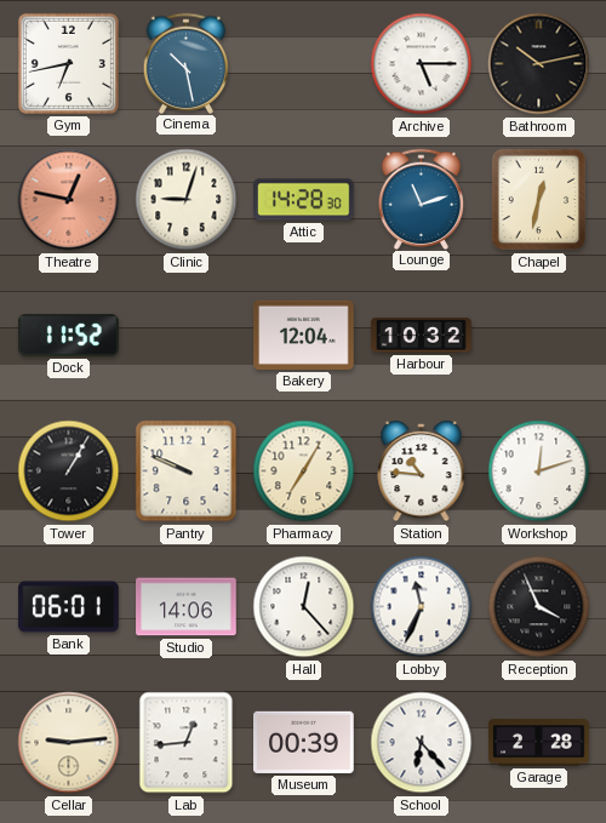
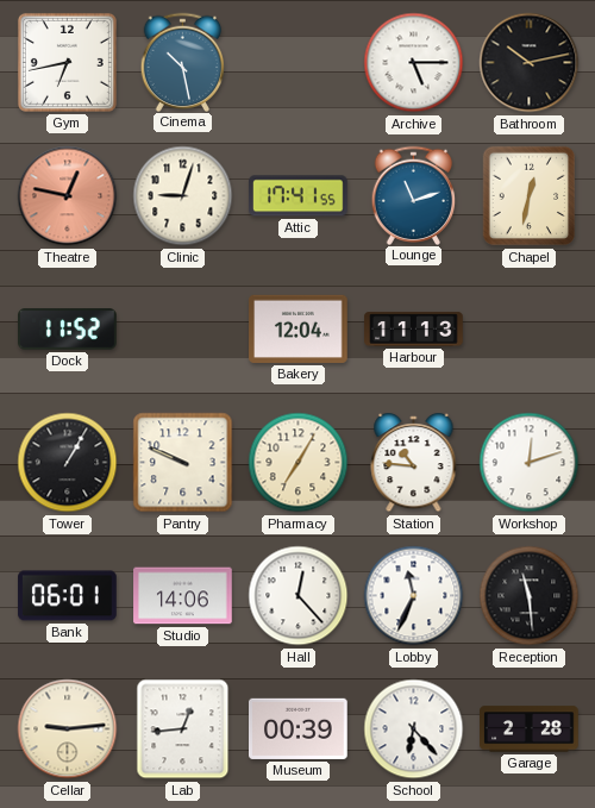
Attic: 14:28 -> 17:41 (299, 196)
Harbour: 10:32 -> 11:13 (414, 330)
Reception: 3:56 -> 11:29 (530, 596)
